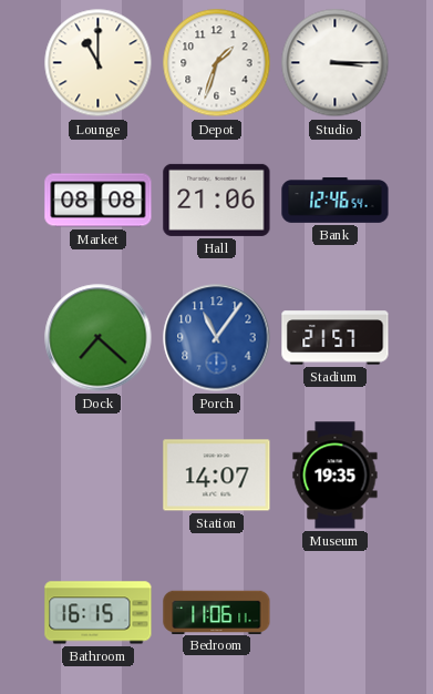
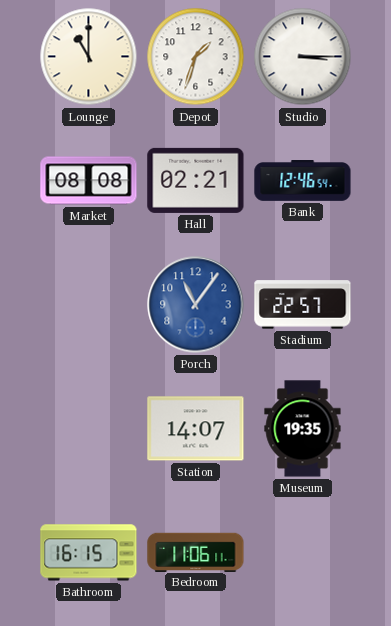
Hall: 21:06 -> 02:21 (196, 180)
Dock: 7:22 -> none (99, 338)
Stadium: 21:57 -> 22:57 (303, 305)
